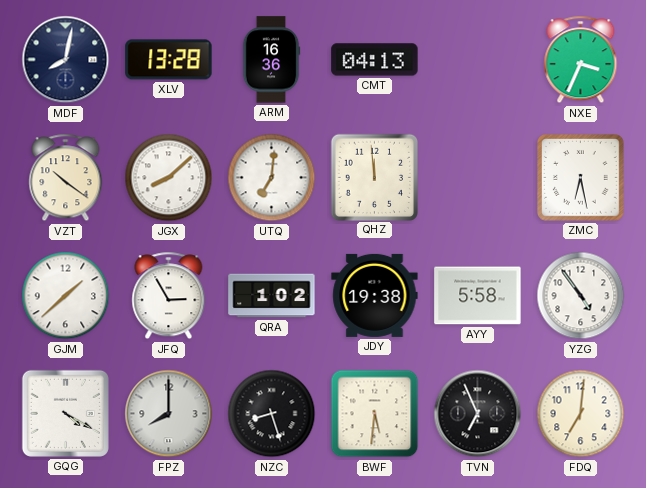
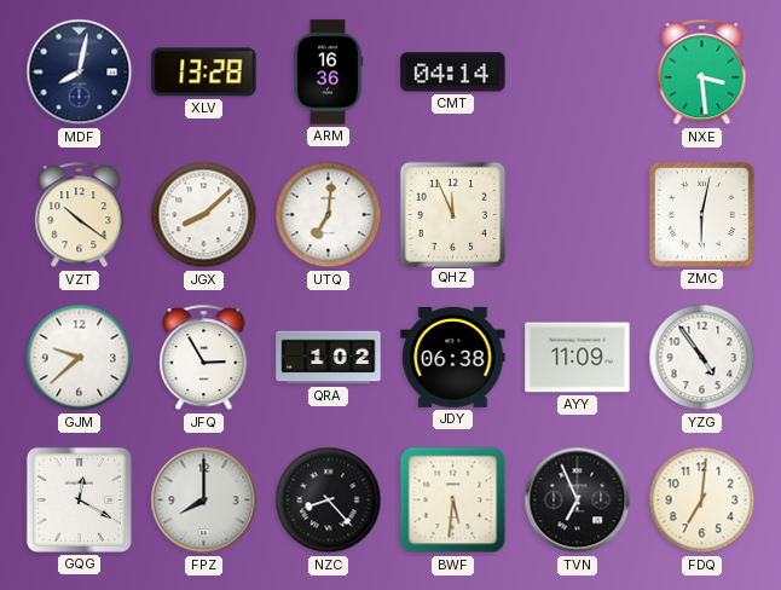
CMT: 04:13 -> 04:14 (453, 73)
NXE: 3:34 -> 3:29 (702, 73)
QHZ: 11:59 -> 11:56 (452, 214)
ZMC: 6:28 -> 6:02 (702, 215)
GJM: 1:38 -> 9:38 (80, 358)
JDY: 19:38 -> 06:38 (453, 357)
AYY: 5:58 -> 11:09 (578, 358)
GQG: 4:20 -> 12:20 (79, 499)
NZC: 8:27 -> 8:23 (329, 501)
